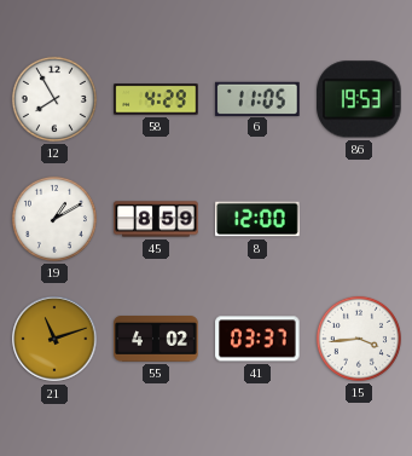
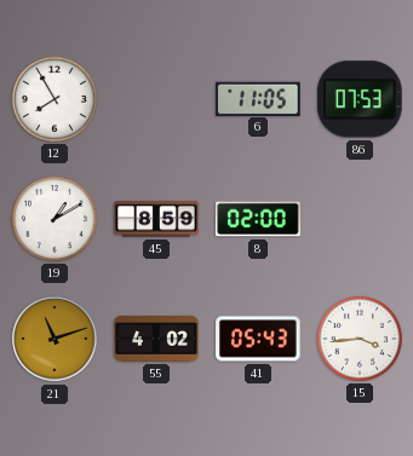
58: 4:29 -> none (156, 99)
86: 19:53 -> 07:53 (361, 99)
8: 12:00 -> 02:00 (258, 219)
41: 03:37 -> 05:43 (258, 339)
